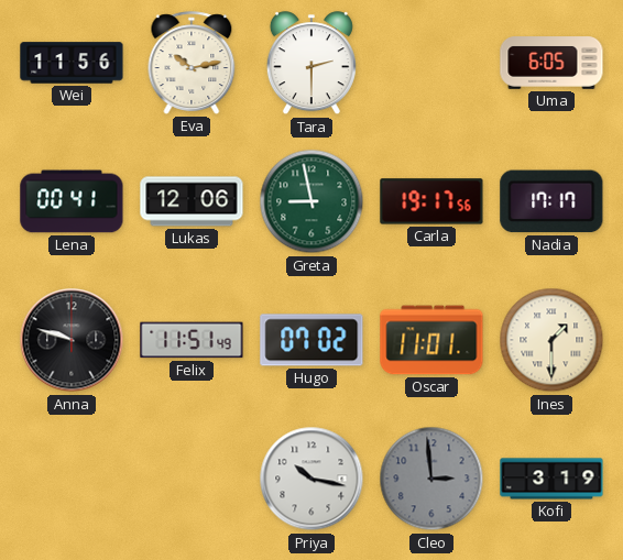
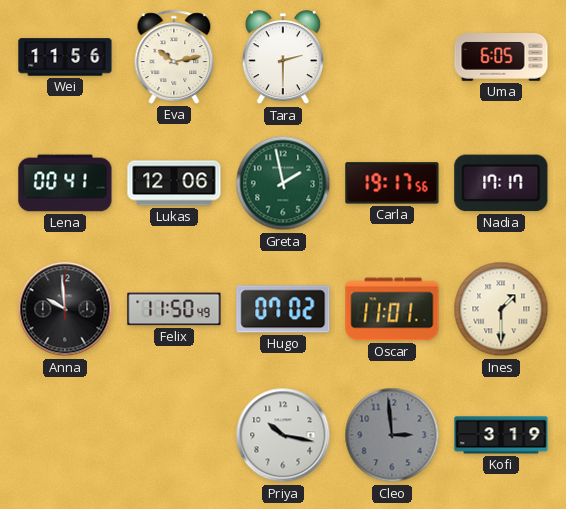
Greta: 8:58 -> 1:58 (283, 183)
Anna: 9:48 -> 9:59 (65, 309)
Felix: 11:51 -> 11:50 (174, 309)
